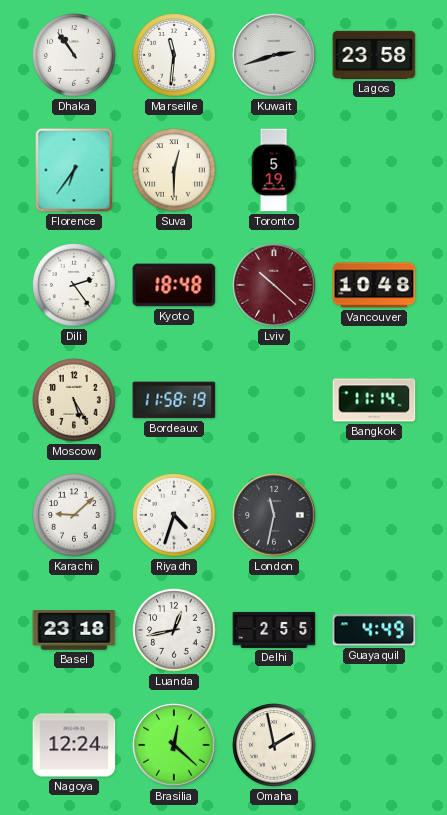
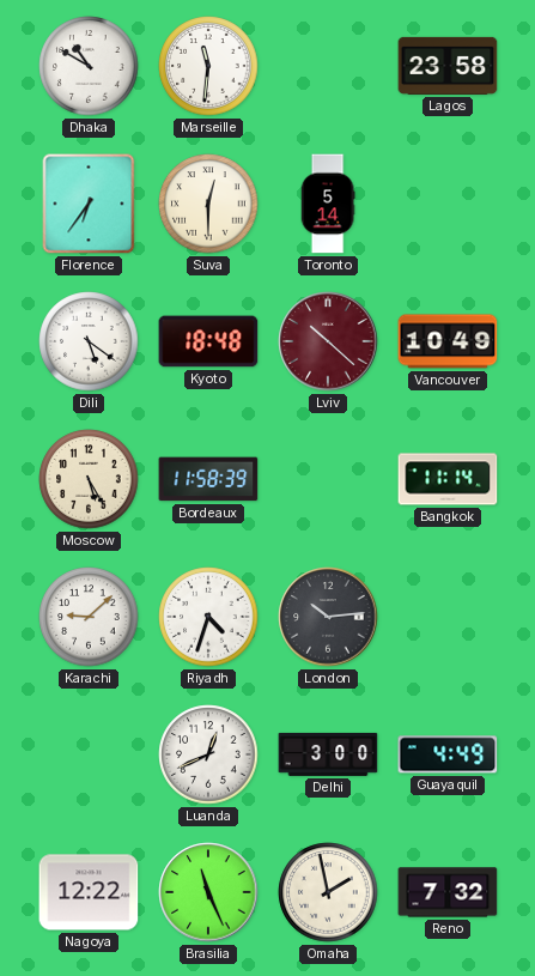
Dhaka: 10:54 -> 10:50 (89, 66)
Kuwait: 2:42 -> none (274, 55)
Toronto: 5:19 -> 5:14 (328, 204)
Dili: 2:24 -> 5:21 (89, 341)
Vancouver: 10:48 -> 10:49 (448, 341)
Bordeaux: 11:58:19 -> 11:58:39 (208, 479)
London: 11:32 -> 10:14 (328, 617)
Basel: 23:18 -> none (74, 630)
Luanda: 12:43 -> 12:41 (208, 754)
Delhi: 2:55 -> 3:00 (328, 754)
Nagoya: 12:24 -> 12:22 (89, 892)
Brasilia: 12:22 -> 11:26 (208, 892)
Reno: none -> 7:32 (448, 892)
